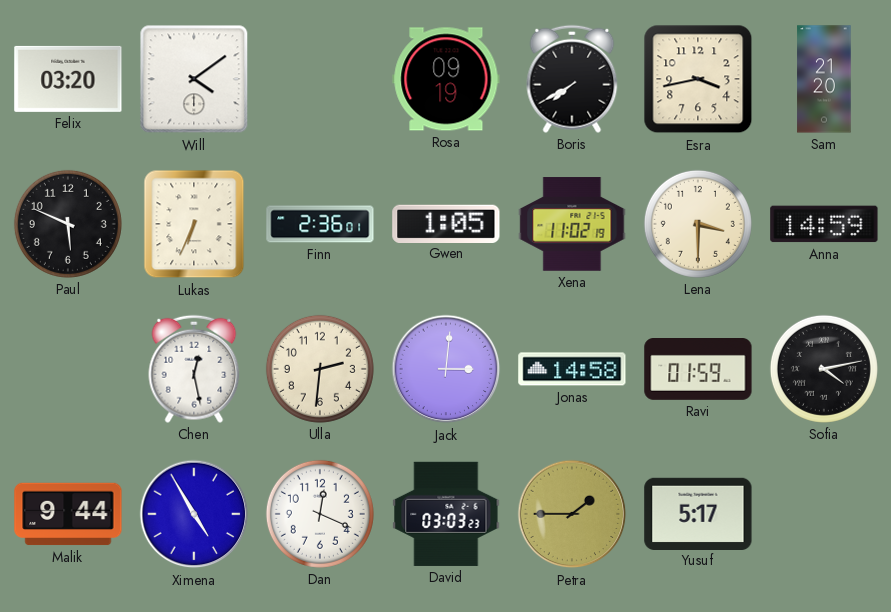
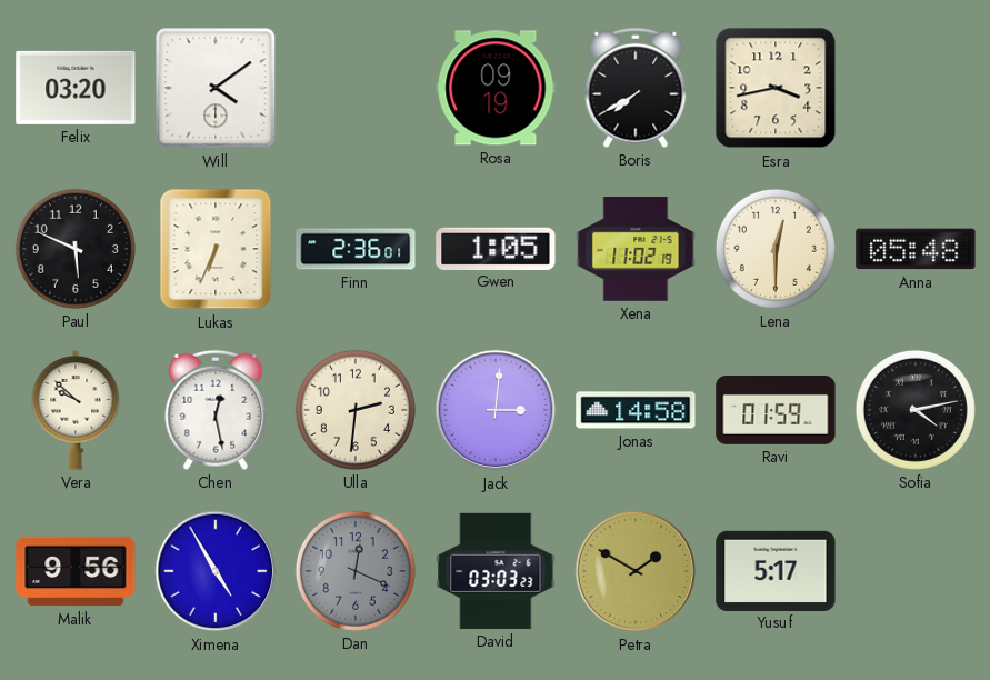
Sam: 21:20 -> none (824, 79)
Lena: 3:30 -> 12:30 (776, 249)
Anna: 14:59 -> 05:48 (916, 249)
Vera: none -> 9:52 (76, 410)
Malik: 9:44 -> 9:56 (76, 571)
Dan dial: white -> grey (356, 571)
Petra: 1:45 -> 1:50 (636, 571)
